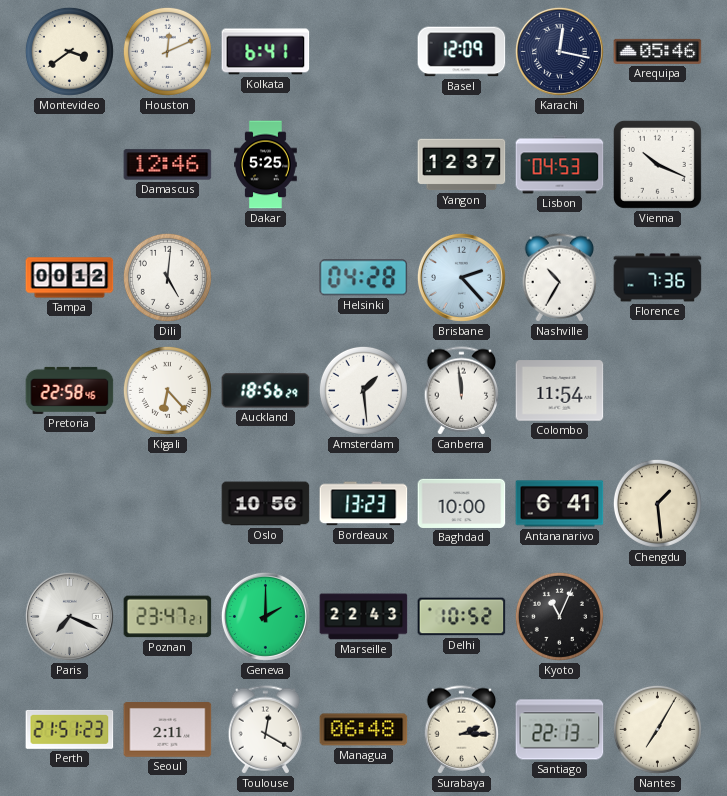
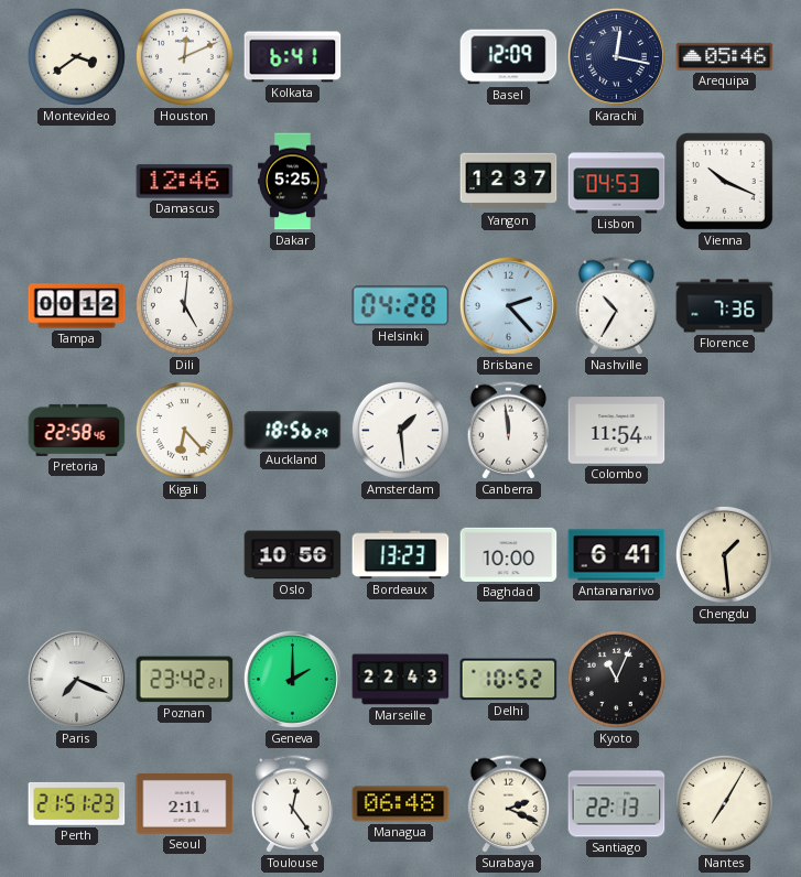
Poznan: 23:47 -> 23:42 (185, 680)
Toulouse: 12:20 -> 12:24 (293, 804)
Surabaya: 2:15 -> 2:19 (509, 804)
